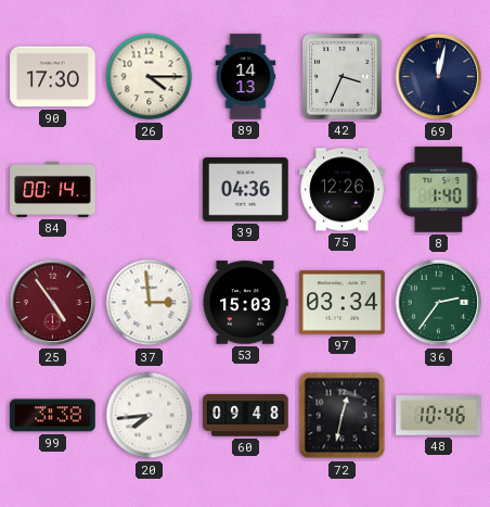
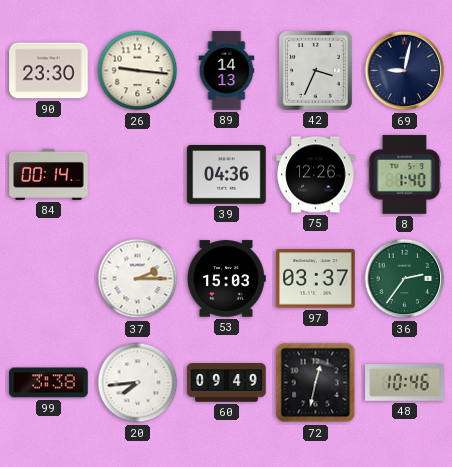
90: 17:30 -> 23:30 (49, 71)
26: 4:15 -> 9:16 (138, 71)
69: 12:02 -> 9:02 (405, 71)
25: 4:54 -> none (53, 303)
37: 2:59 -> 2:15 (138, 279)
97: 03:34 -> 03:37 (316, 279)
60: 09:48 -> 09:49 (227, 383)
